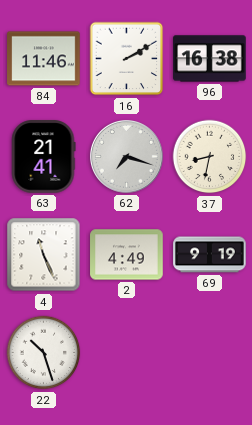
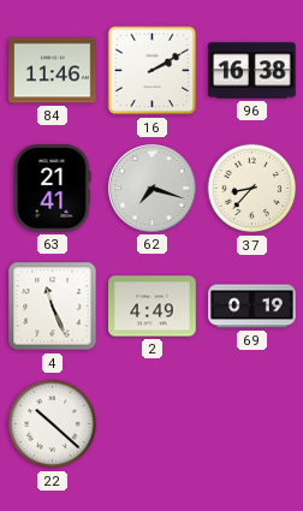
37: 8:32 -> 8:37 (252, 189)
69: 9:19 -> 0:19 (252, 307)
22: 10:27 -> 10:22 (53, 424)
